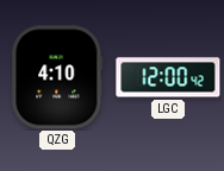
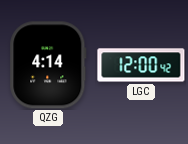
QZG: 4:10 -> 4:14 (48, 65)
